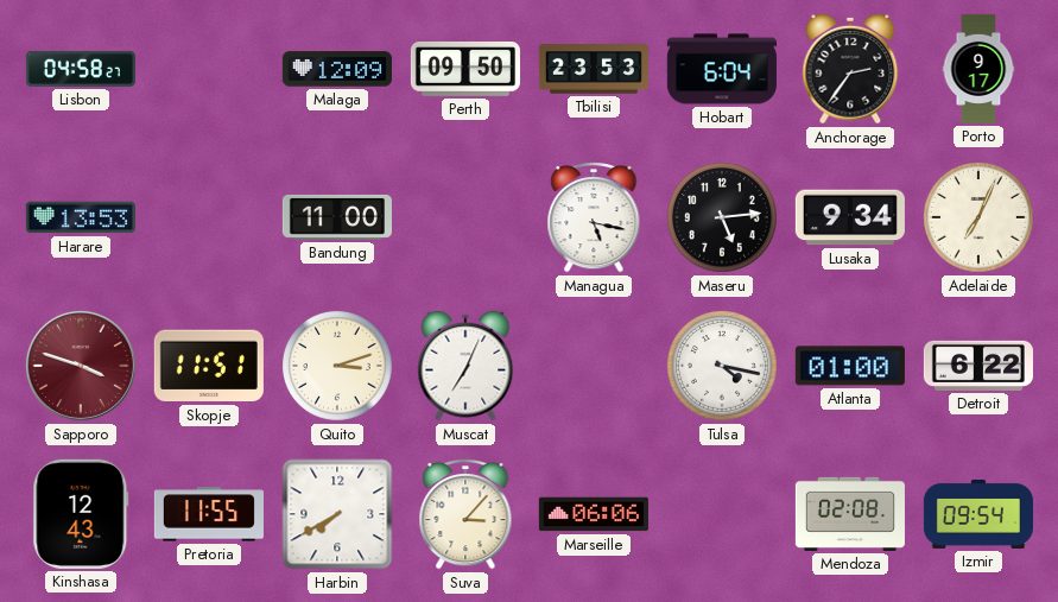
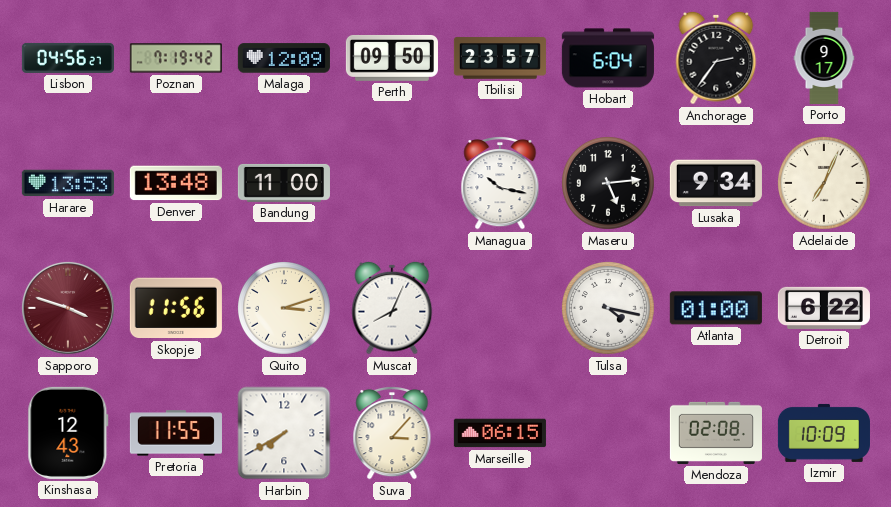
Lisbon: 04:58 -> 04:56 (68, 58)
Poznan: none -> 7:19 (176, 58)
Tbilisi: 23:53 -> 23:57 (500, 58)
Denver: none -> 13:48 (176, 183)
Managua: 5:17 -> 10:17 (500, 183)
Skopje: 11:51 -> 11:56 (176, 308)
Muscat: 7:04 -> 8:04 (392, 308)
Marseille: 06:06 -> 06:15 (500, 433)
Izmir: 09:54 -> 10:09 (824, 433)
